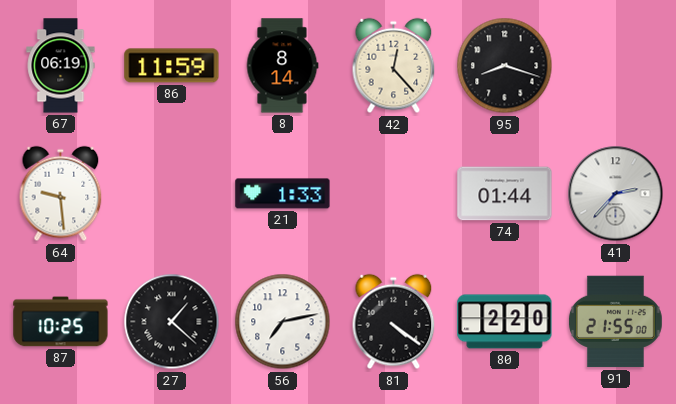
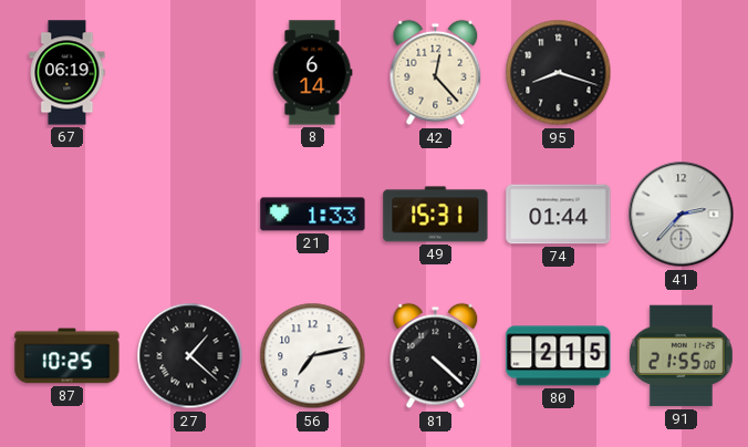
86: 11:59 -> none (172, 66)
8: 8:14 -> 6:14 (312, 73)
64: 9:29 -> none (61, 194)
49: none -> 15:31 (436, 215)
81: 4:21 -> 4:22 (436, 356)
80: 2:20 -> 2:15 (559, 356)
